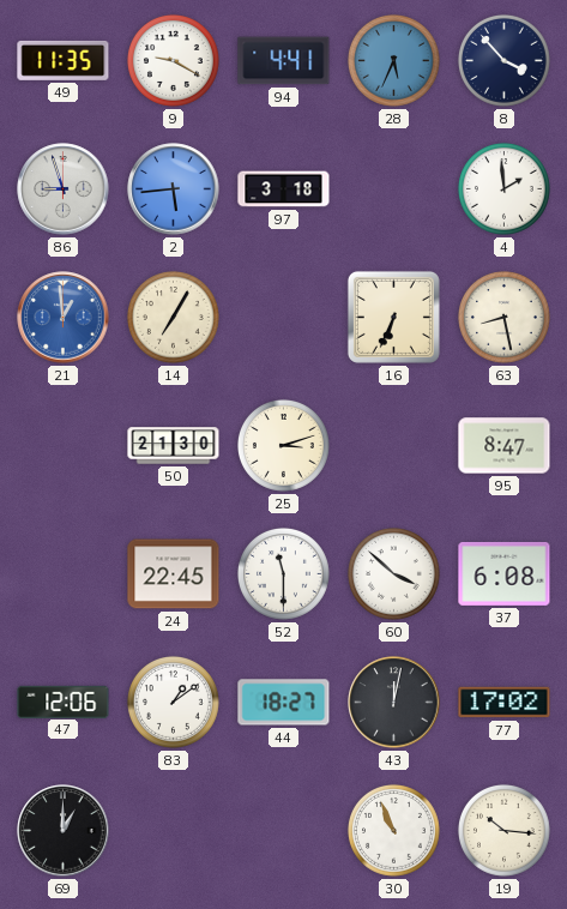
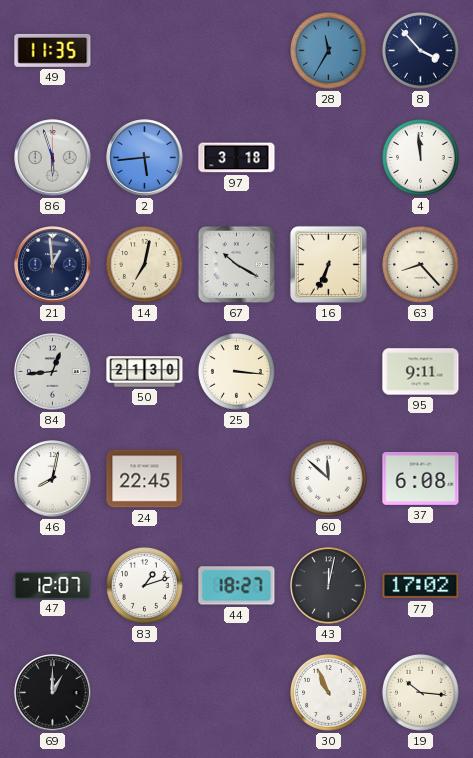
9: 9:20 -> none (173, 60)
94: 4:41 -> none (284, 61)
28: 5:34 -> 11:35 (328, 50)
86: 8:57 -> 5:57 (53, 158)
4: 1:59 -> 11:59 (420, 157)
21 dial: blue -> navy (53, 265)
14: 7:05 -> 7:02 (144, 264)
67: none -> 10:20 (236, 264)
63: 8:28 -> 8:23 (420, 264)
84: none -> 12:44 (53, 372)
25: 3:12 -> 3:16 (236, 371)
95: 8:47 -> 9:11 (421, 372)
46: none -> 8:02 (53, 479)
52: 11:30 -> none (283, 573)
60: 3:52 -> 11:52 (328, 478)
47: 12:06 -> 12:07 (53, 585)
83: 1:09 -> 1:12 (144, 585)
